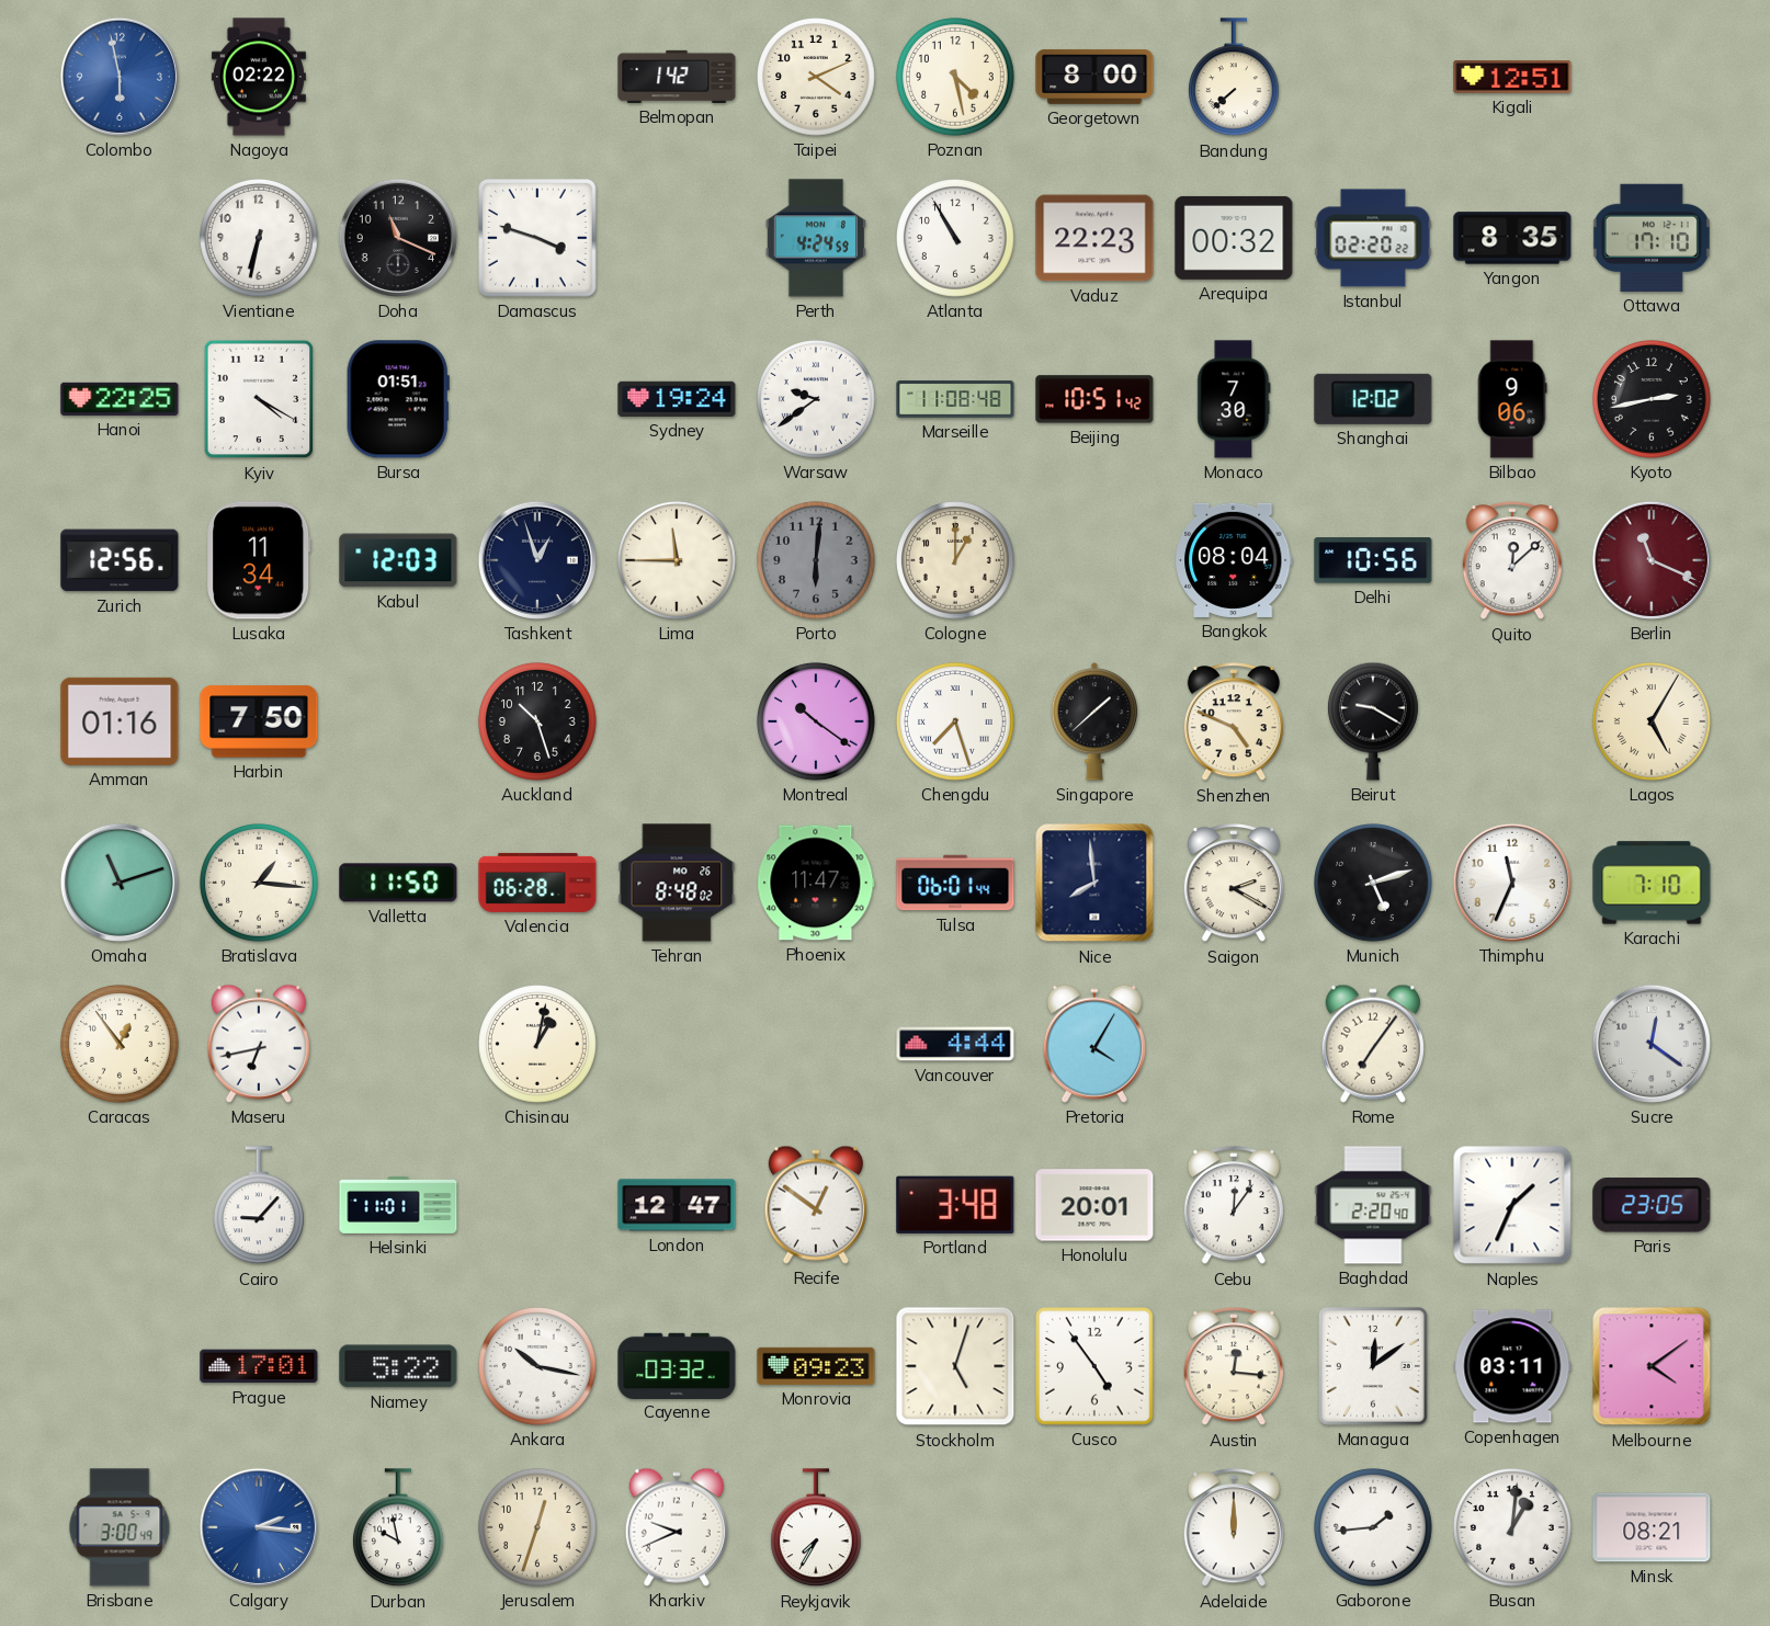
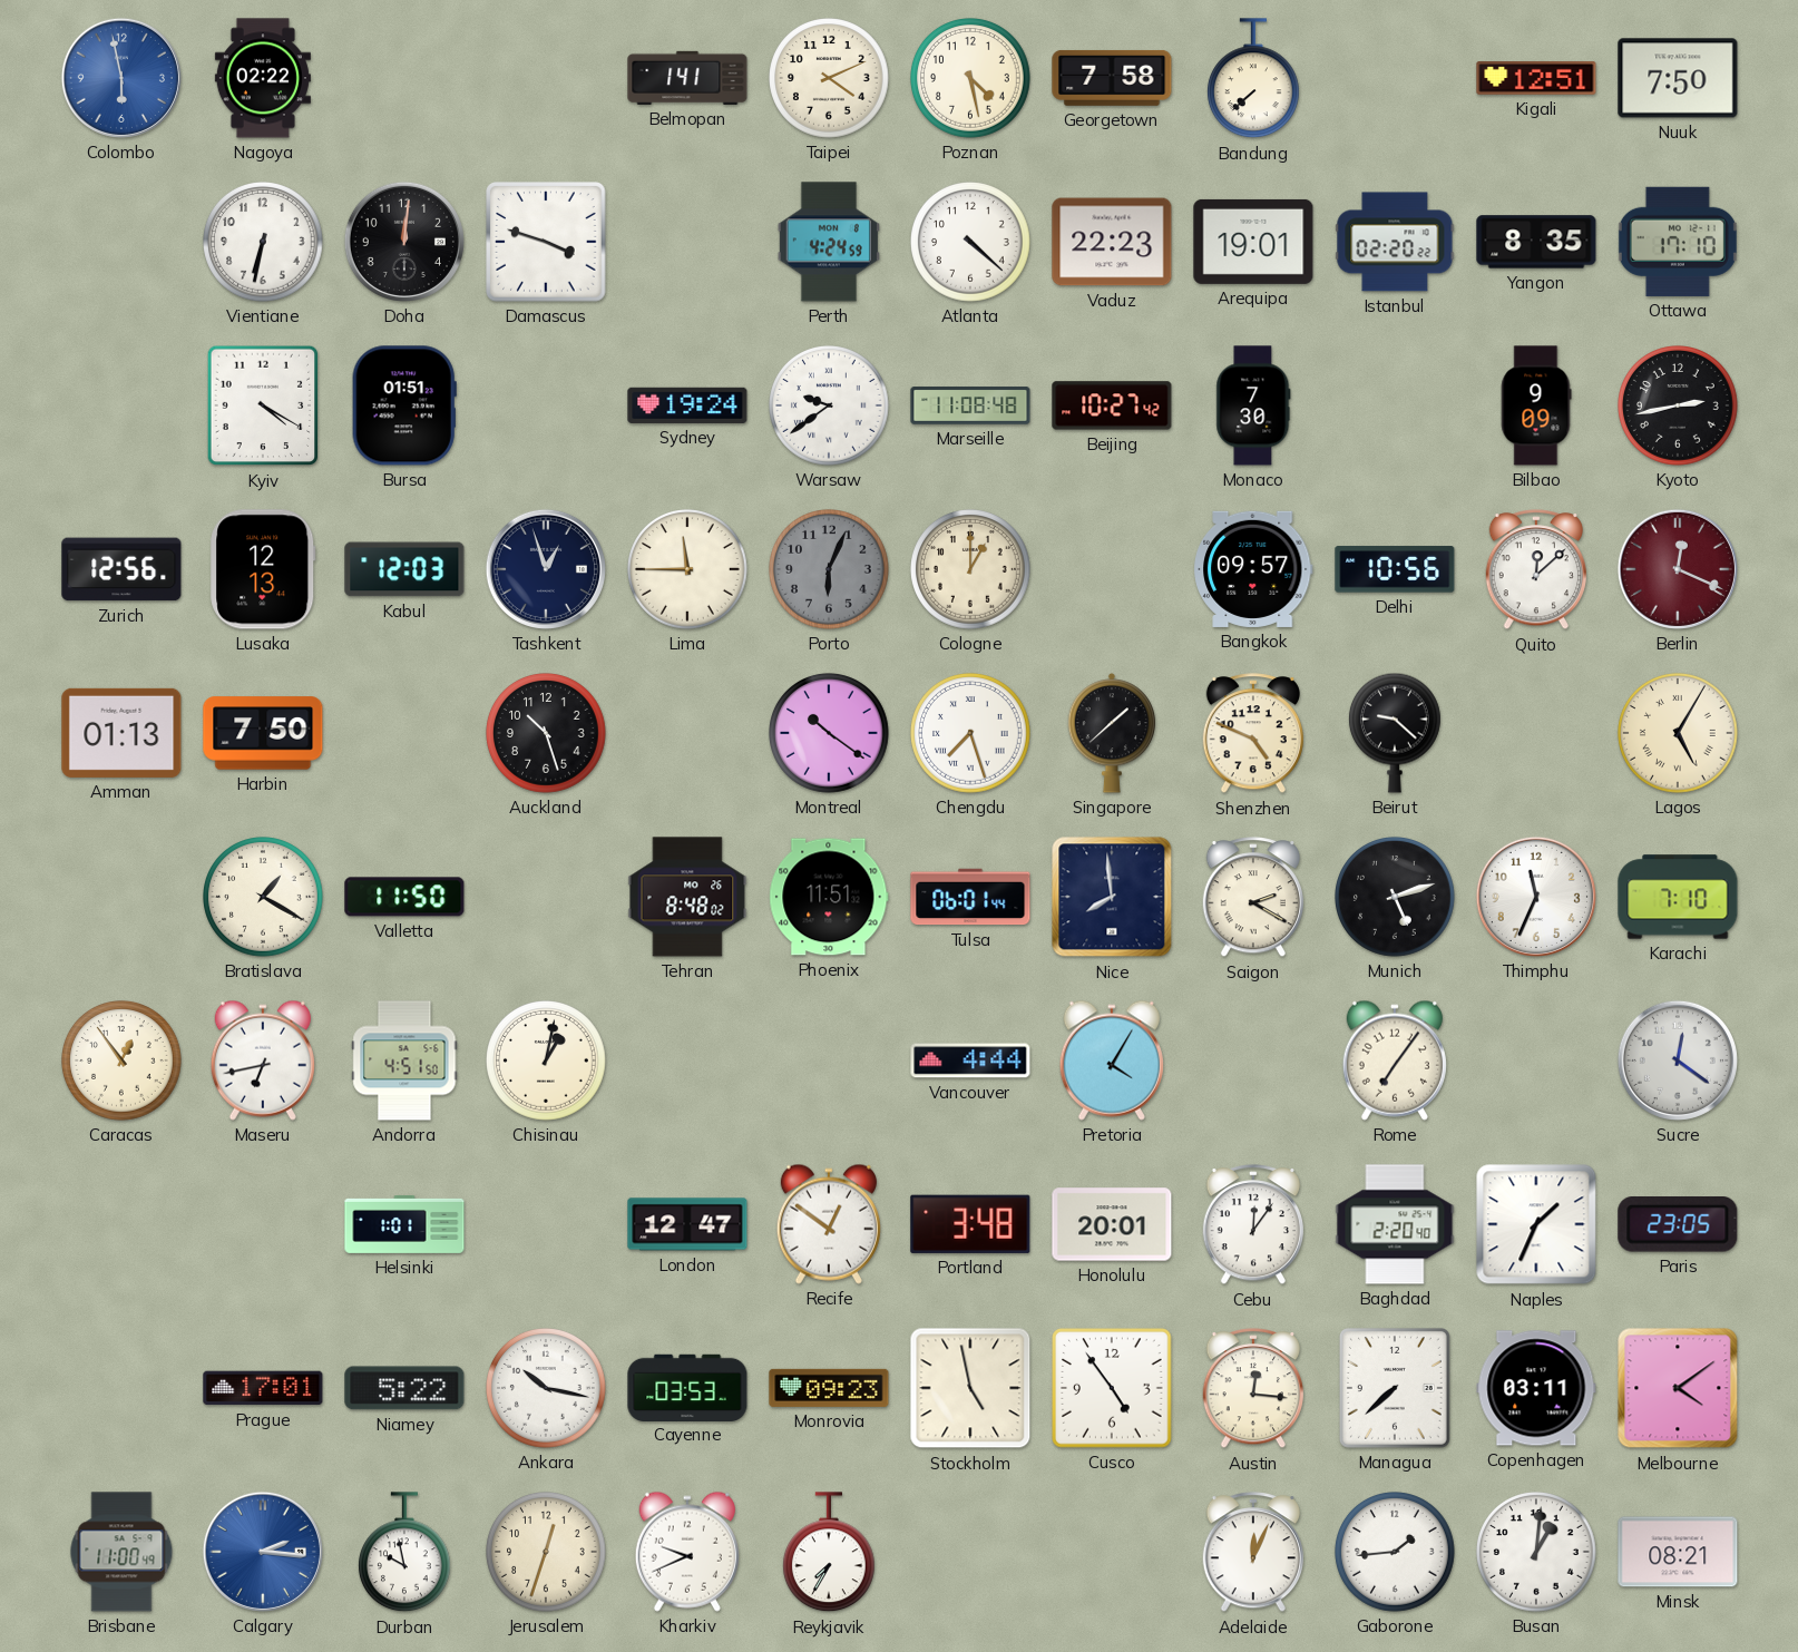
Belmopan: 1:42 -> 1:41 (687, 78)
Georgetown: 8:00 -> 7:58 (1112, 78)
Nuuk: none -> 7:50 (1678, 78)
Doha: 11:19 -> 12:01 (404, 242)
Atlanta: 10:55 -> 4:22 (971, 243)
Arequipa: 00:32 -> 19:01 (1253, 242)
Hanoi: 22:25 -> none (120, 399)
Beijing: 10:51 -> 10:27 (1112, 405)
Shanghai: 12:02 -> none (1373, 399)
Bilbao: 9:06 -> 9:09 (1536, 405)
Lusaka: 11:34 -> 12:13 (263, 569)
Porto: 6:01 -> 6:04 (830, 570)
Bangkok: 08:04 -> 09:57 (1254, 569)
Berlin: 11:19 -> 12:19 (1678, 569)
Amman: 01:16 -> 01:13 (121, 733)
Beirut: 9:20 -> 9:22 (1395, 733)
Omaha: 11:12 -> none (120, 883)
Bratislava: 1:16 -> 1:20 (264, 898)
Valencia: 06:28 -> none (537, 883)
Phoenix: 11:47 -> 11:51 (829, 897)
Andorra: none -> 4:51 (404, 1060)
Cairo: 9:07 -> none (259, 1206)
Helsinki: 11:01 -> 1:01 (404, 1224)
Cayenne: 03:32 -> 03:53 (687, 1387)
Stockholm: 5:03 -> 4:58 (970, 1388)
Managua: 12:09 -> 7:38 (1395, 1388)
Brisbane: 3:00 -> 11:00 (121, 1552)
Adelaide: 12:00 -> 12:04 (1252, 1553)
